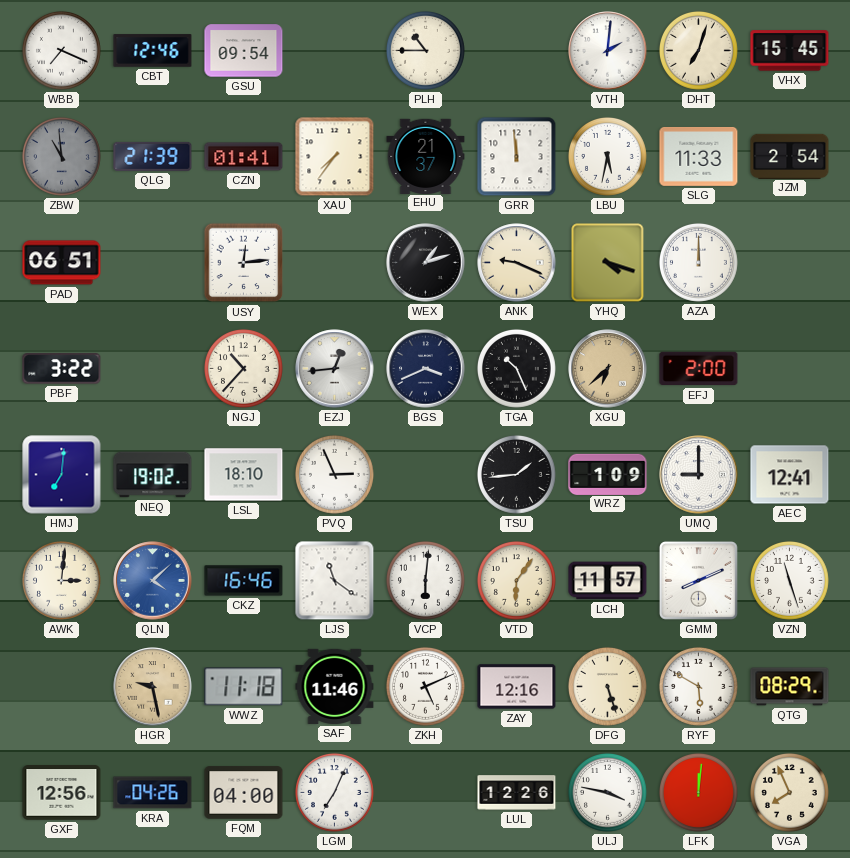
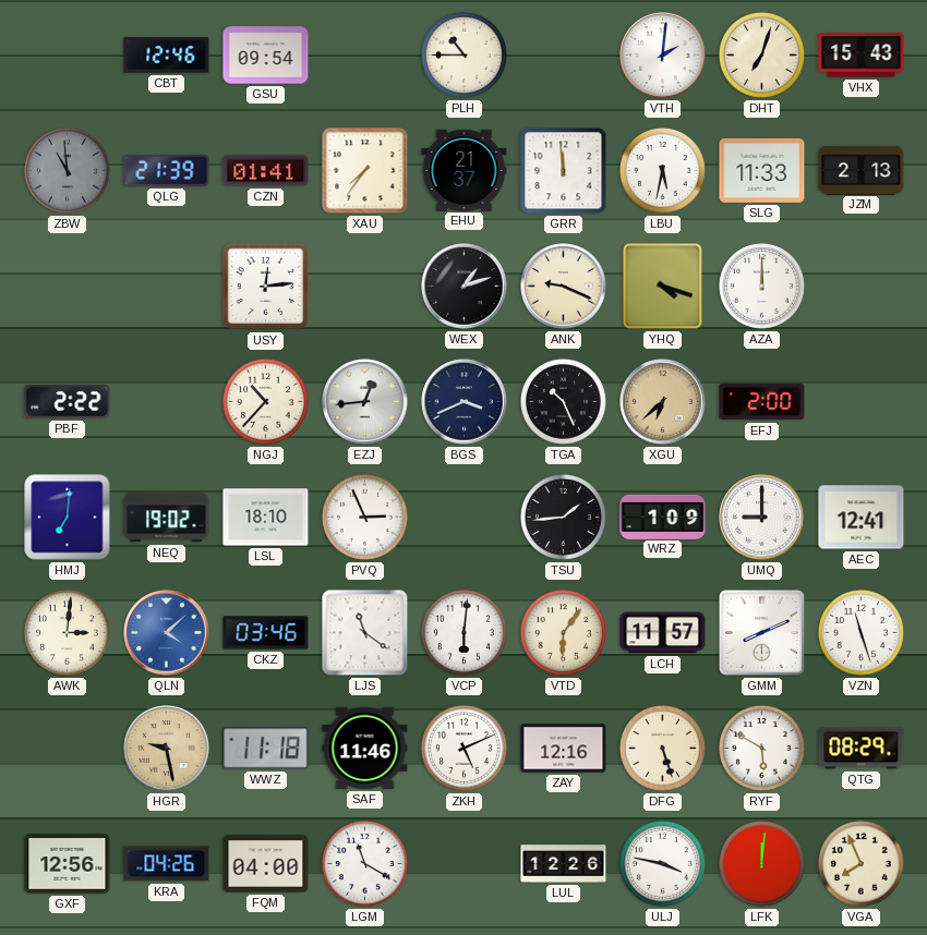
WBB: 7:19 -> none (61, 50)
VHX: 15:45 -> 15:43 (862, 56)
JZM: 2:54 -> 2:13 (862, 170)
PAD: 06:51 -> none (62, 263)
PBF: 3:22 -> 2:22 (68, 402)
CKZ: 16:46 -> 03:46 (266, 633)
LGM: 7:04 -> 11:20 (364, 863)
